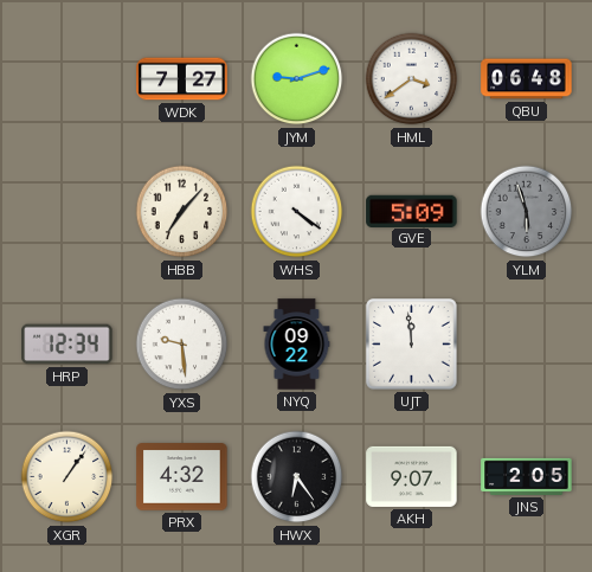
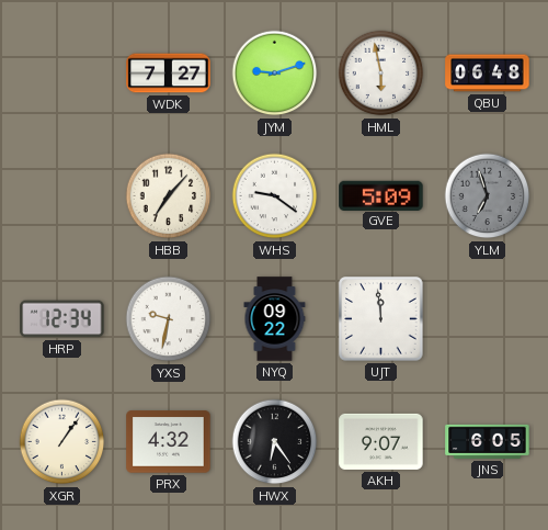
HML: 3:39 -> 5:58 (381, 74)
WHS: 4:21 -> 9:21 (275, 196)
YLM: 5:57 -> 6:57 (488, 196)
YXS: 9:29 -> 9:32 (169, 319)
JNS: 2:05 -> 6:05 (488, 441)
